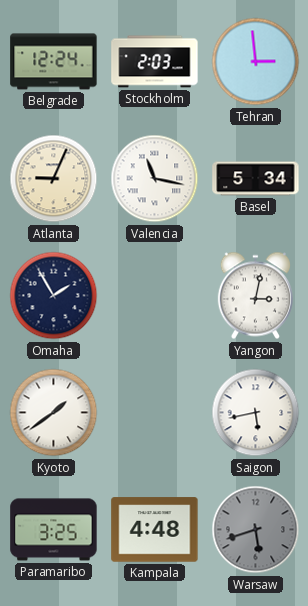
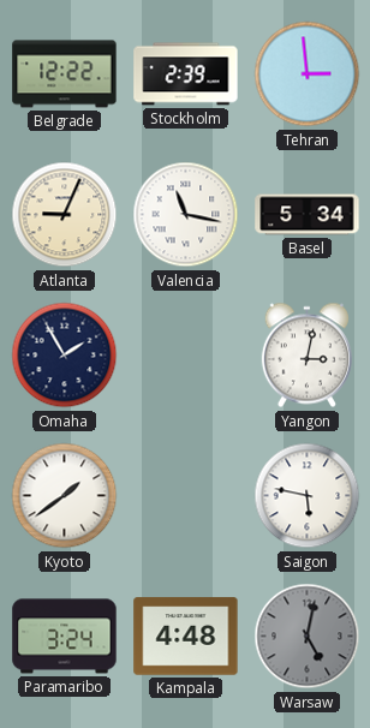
Belgrade: 12:24 -> 12:22 (65, 74)
Stockholm: 2:03 -> 2:39 (186, 74)
Saigon: 5:43 -> 5:47 (308, 496)
Paramaribo: 3:25 -> 3:24 (65, 637)
Warsaw: 5:42 -> 5:02 (308, 637)
